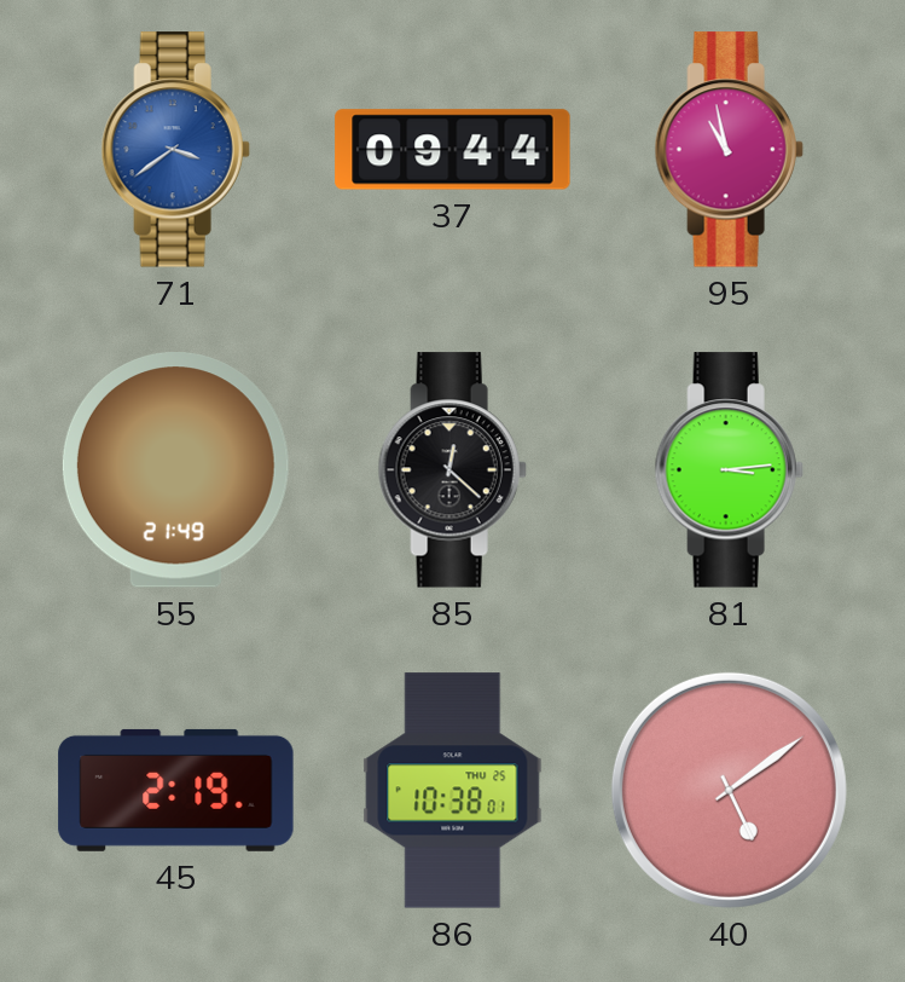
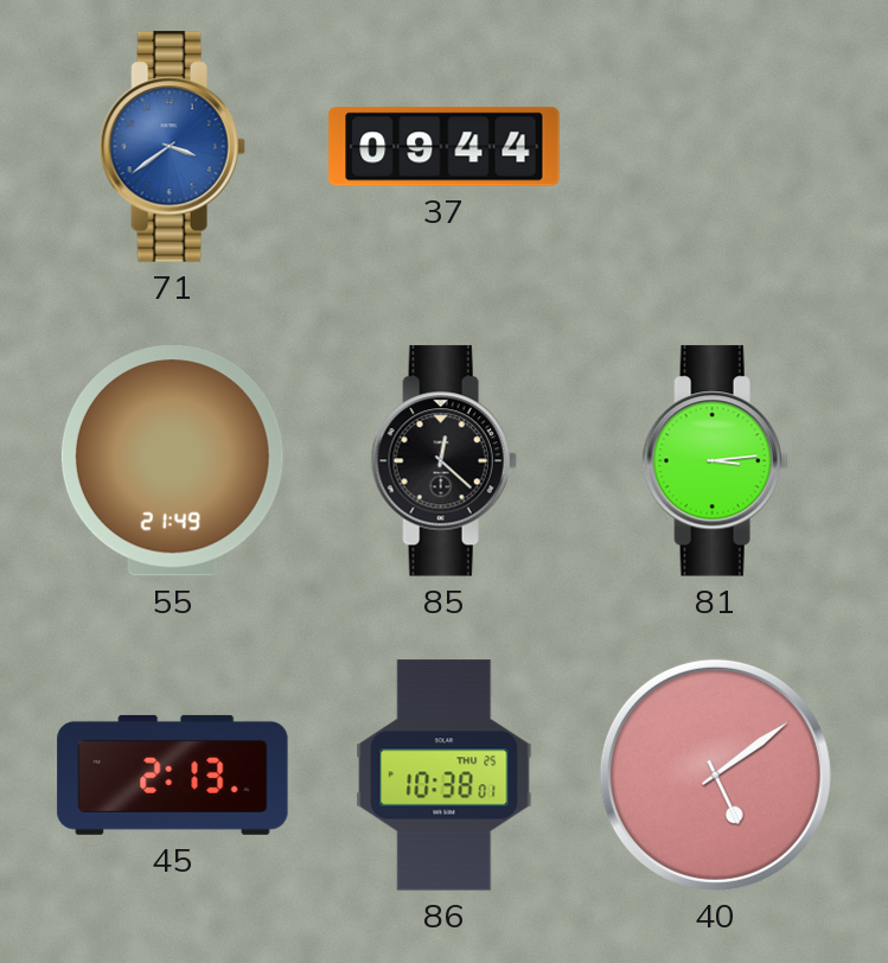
95: 10:58 -> none (729, 150)
45: 2:19 -> 2:13 (173, 774)
